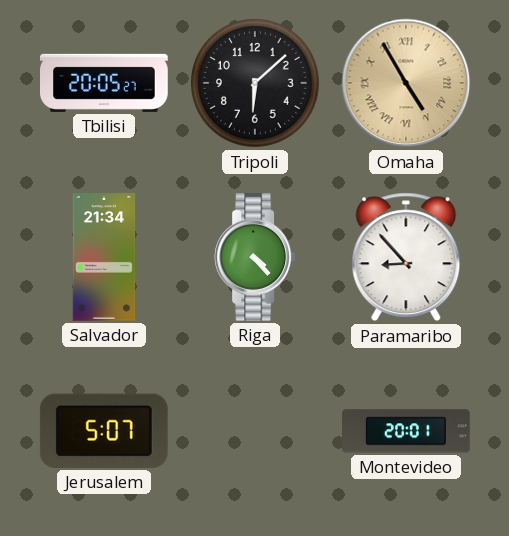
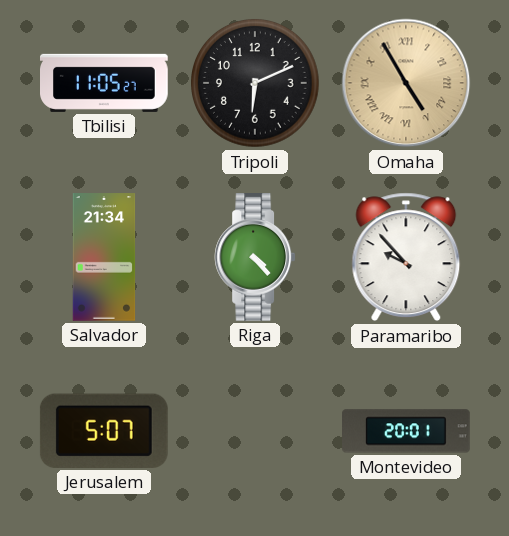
Tbilisi: 20:05 -> 11:05 (105, 83)
Tripoli: 6:08 -> 6:11 (256, 84)
Paramaribo: 8:53 -> 9:53 (406, 257)
